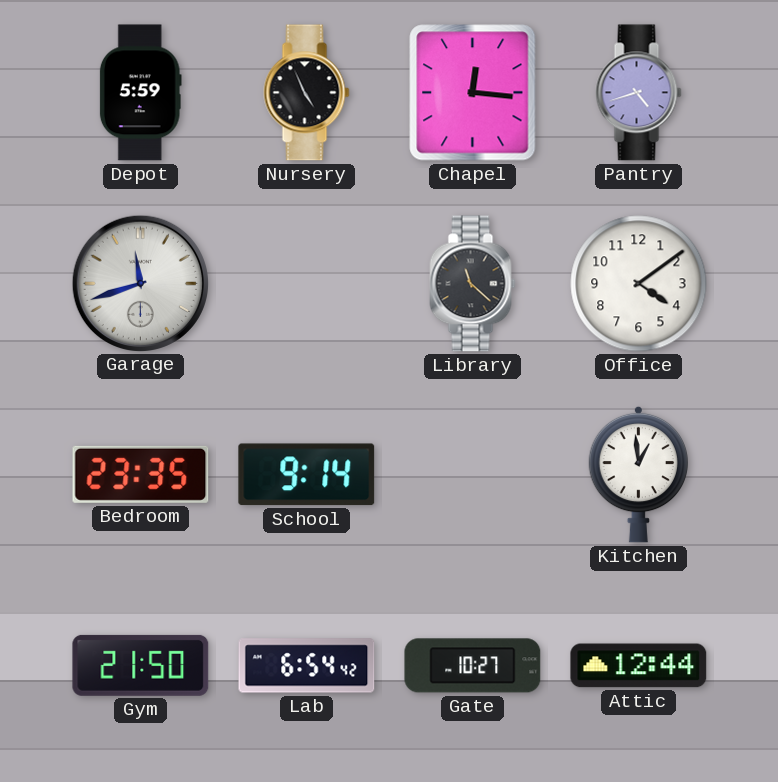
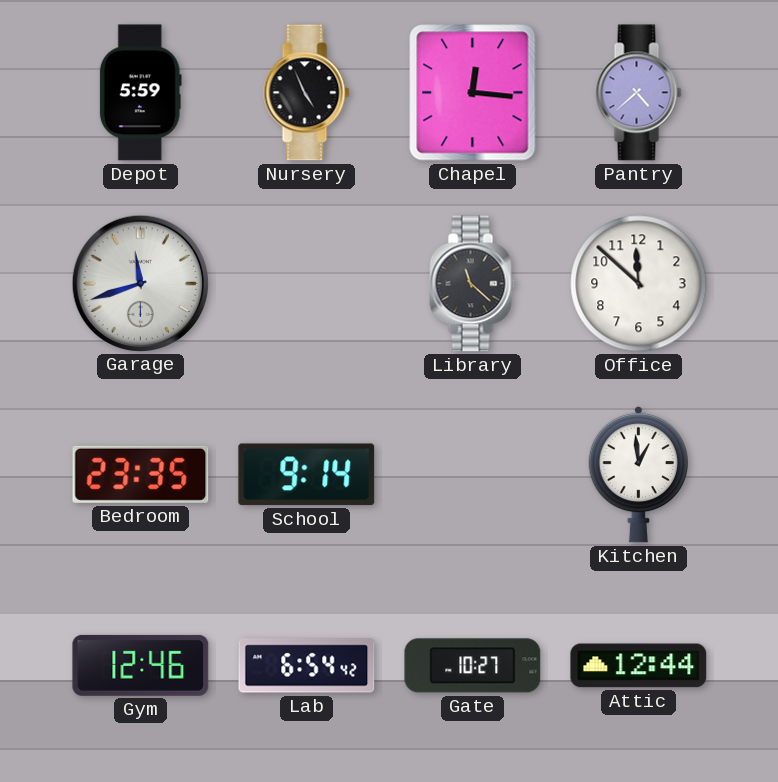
Pantry: 4:42 -> 4:38 (639, 93)
Office: 4:09 -> 11:52 (639, 284)
Gym: 21:50 -> 12:46 (141, 665)
